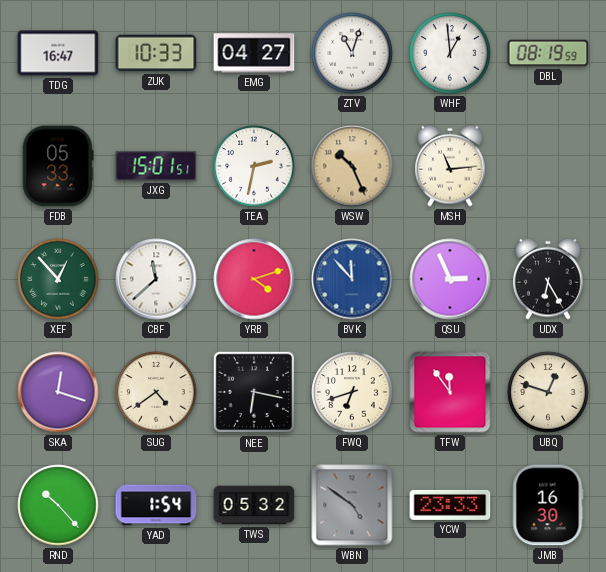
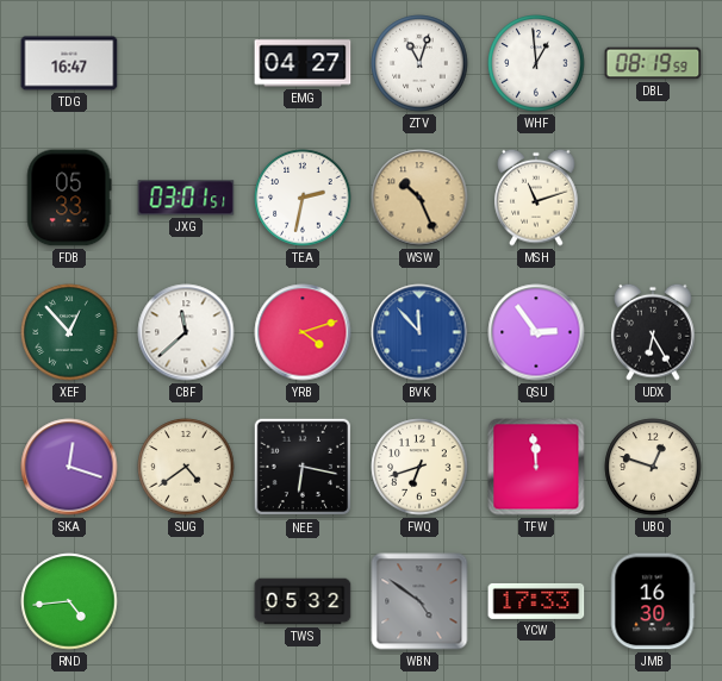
ZUK: 10:33 -> none (156, 53)
JXG: 15:01 -> 03:01 (186, 198)
MSH: 11:14 -> 11:12 (536, 198)
QSU: 2:56 -> 2:54 (536, 332)
TFW: 11:54 -> 11:59 (536, 467)
RND: 10:23 -> 4:44 (69, 601)
YAD: 1:54 -> none (156, 505)
YCW: 23:33 -> 17:33 (536, 601)
